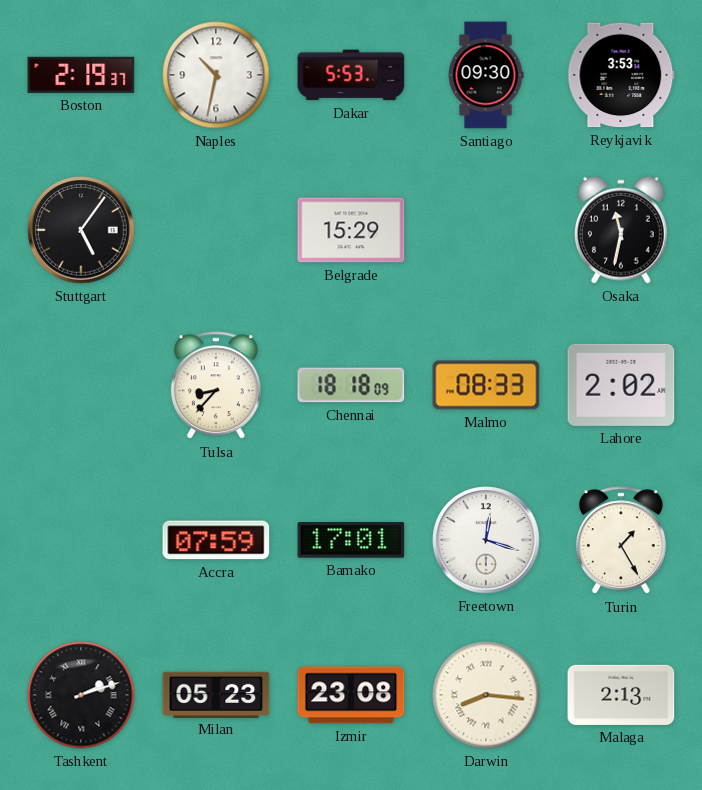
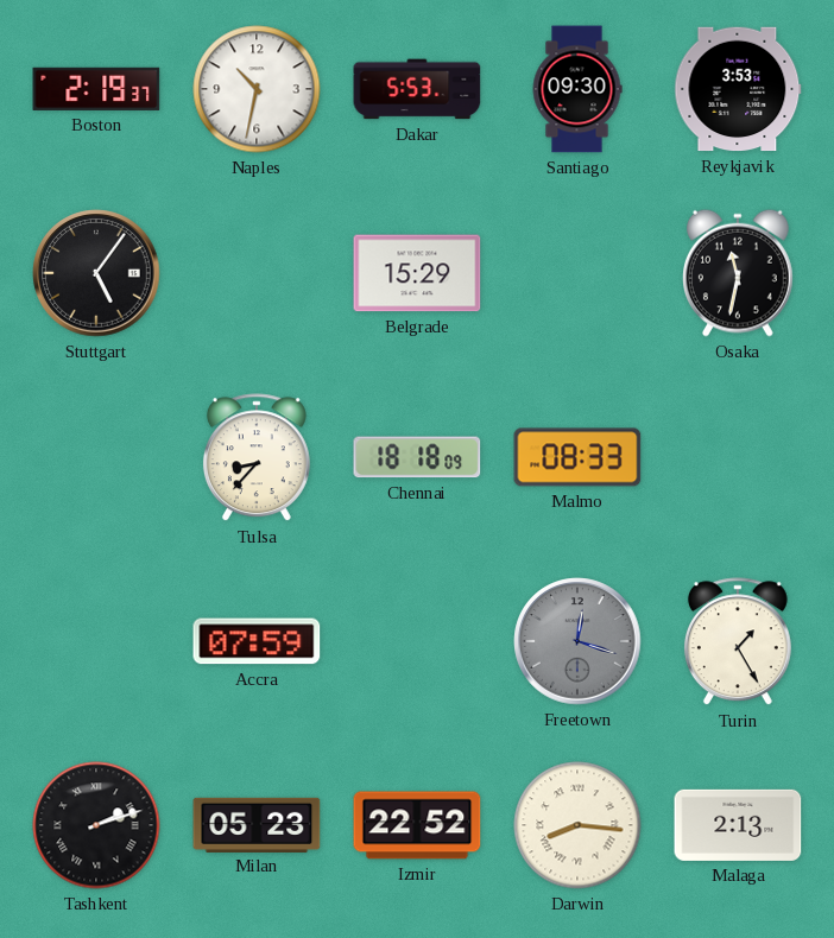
Lahore: 2:02 -> none (621, 385)
Bamako: 17:01 -> none (351, 540)
Freetown dial: white -> grey (577, 641)
Izmir: 23:08 -> 22:52 (417, 825)
